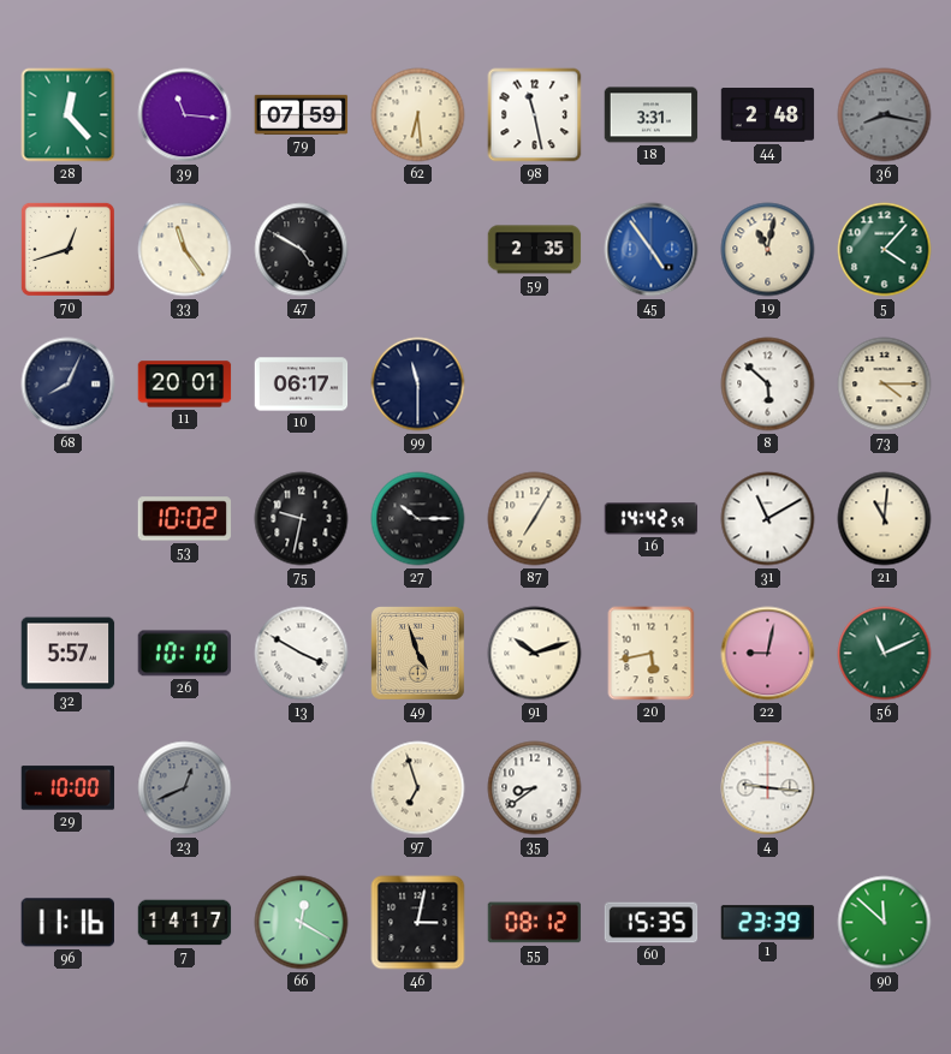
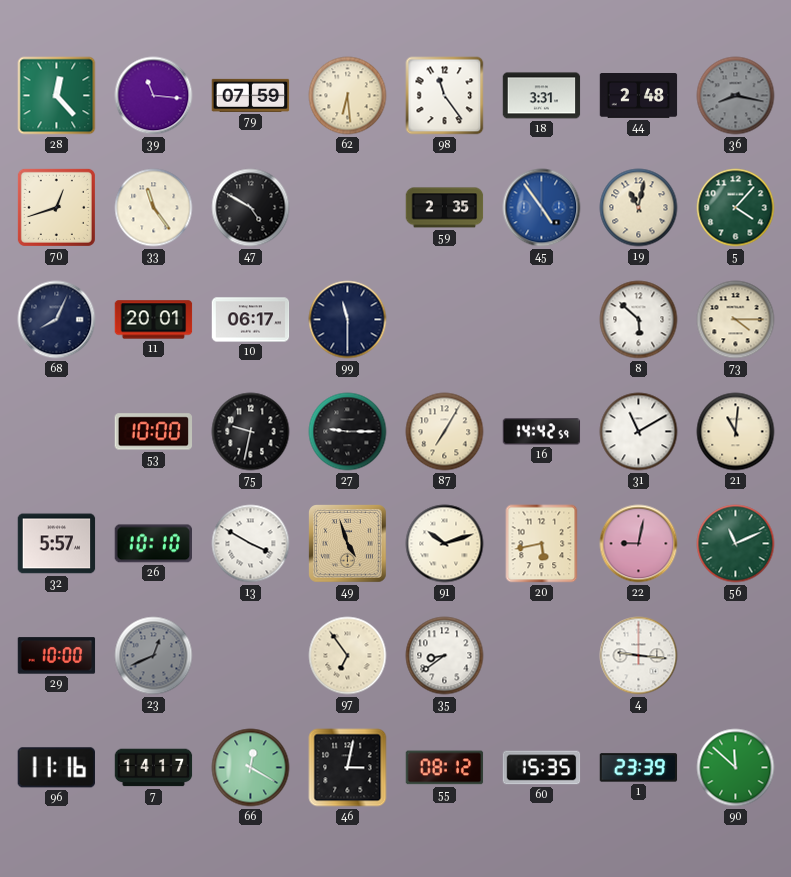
98: 11:28 -> 11:24 (445, 96)
53: 10:02 -> 10:00 (154, 432)
27: 10:15 -> 9:15 (348, 432)
97: 6:57 -> 6:54 (348, 656)
